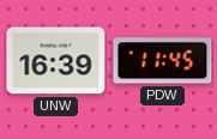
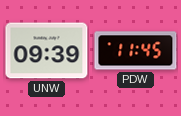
UNW: 16:39 -> 09:39 (47, 51)
